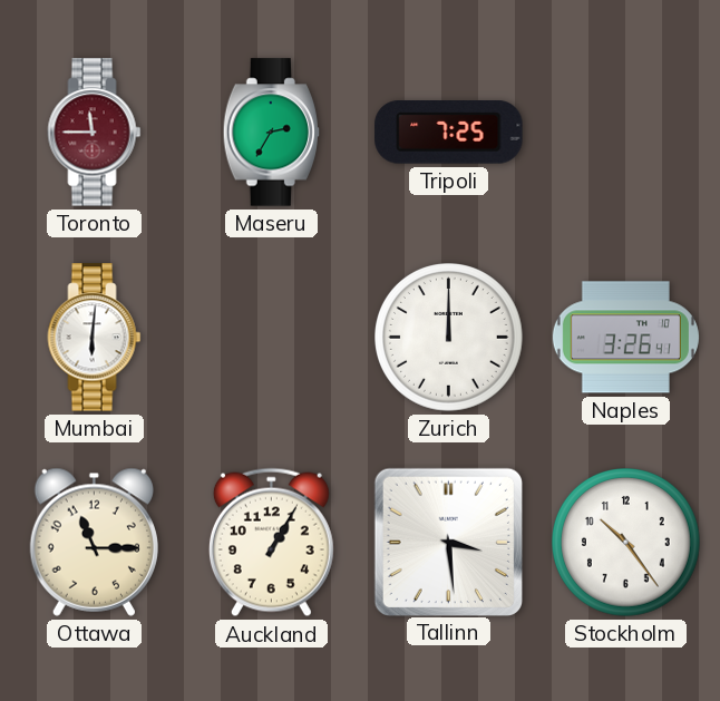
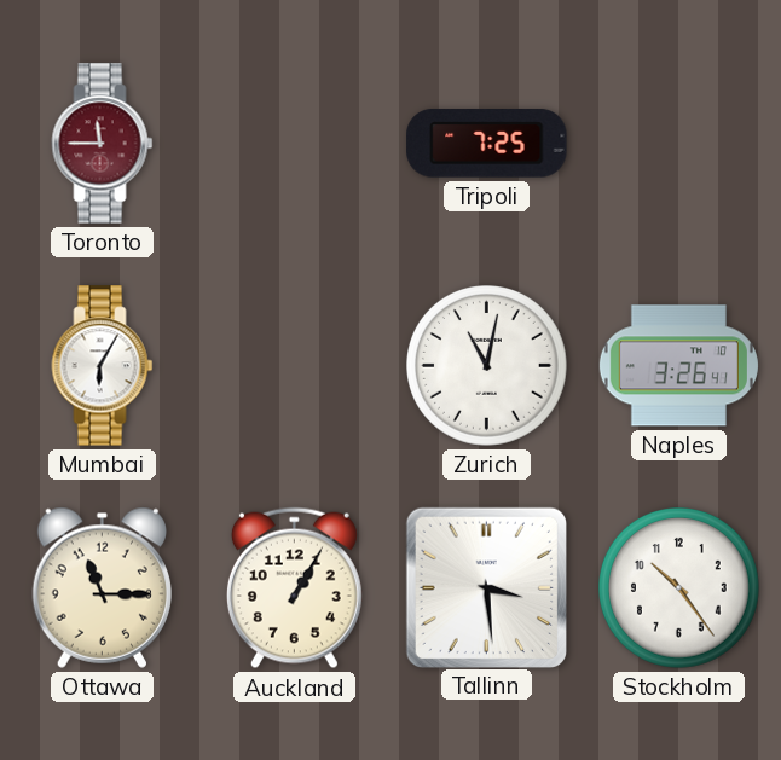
Maseru: 2:35 -> none (272, 133)
Mumbai: 6:01 -> 6:05 (103, 366)
Zurich: 12:00 -> 11:02 (487, 366)
